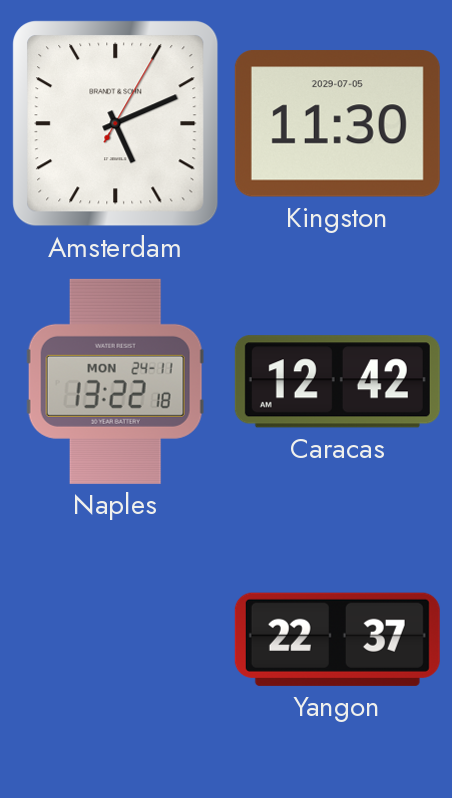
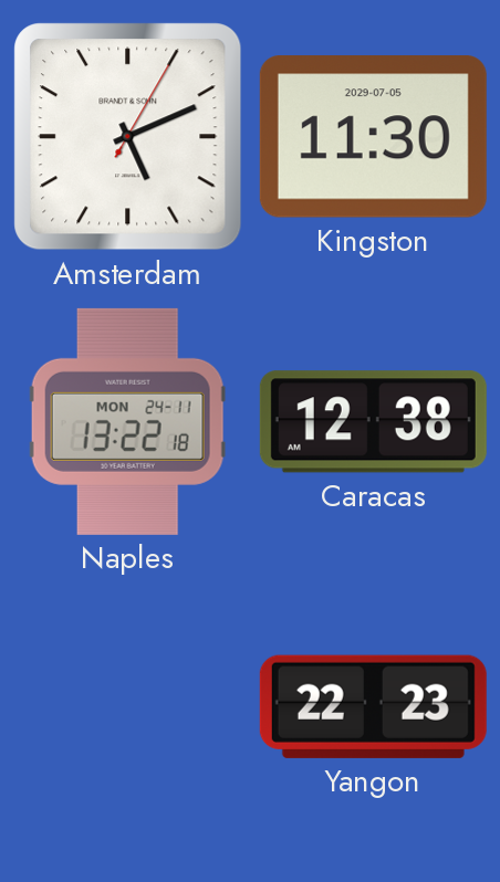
Caracas: 12:42 -> 12:38 (373, 422)
Yangon: 22:37 -> 22:23 (373, 706)
